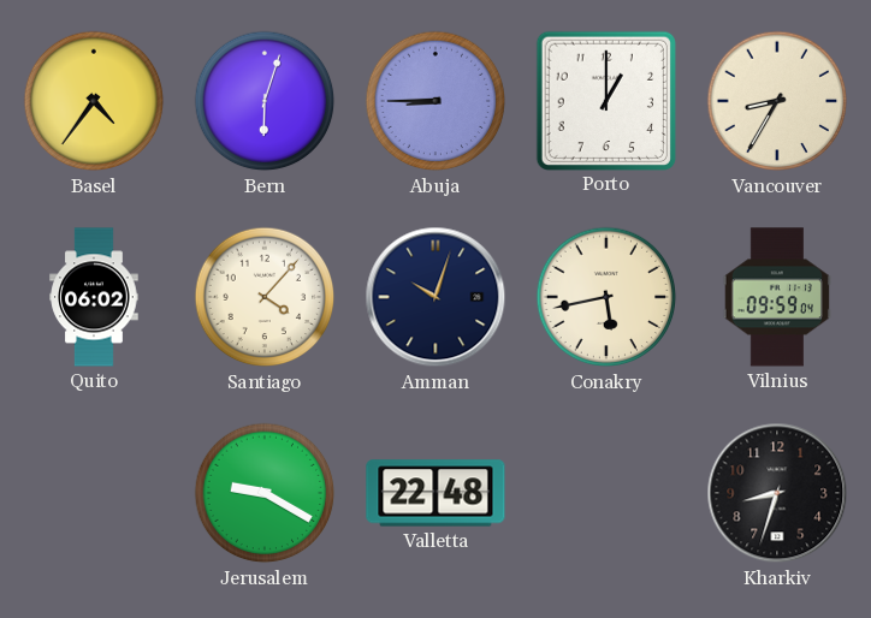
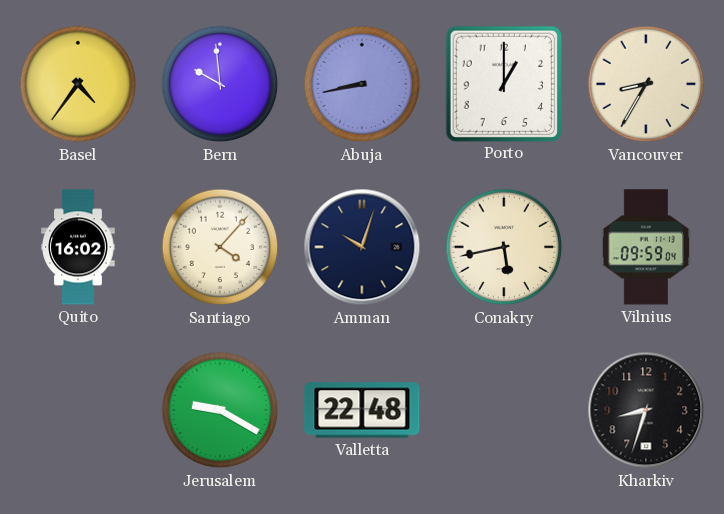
Bern: 6:03 -> 9:59 (220, 84)
Abuja: 8:45 -> 8:43 (362, 84)
Quito: 06:02 -> 16:02 (78, 247)
